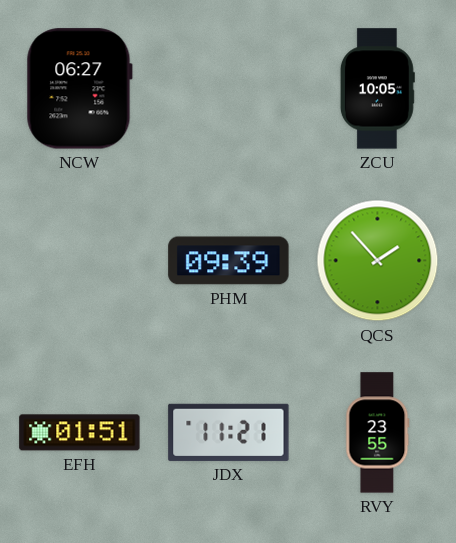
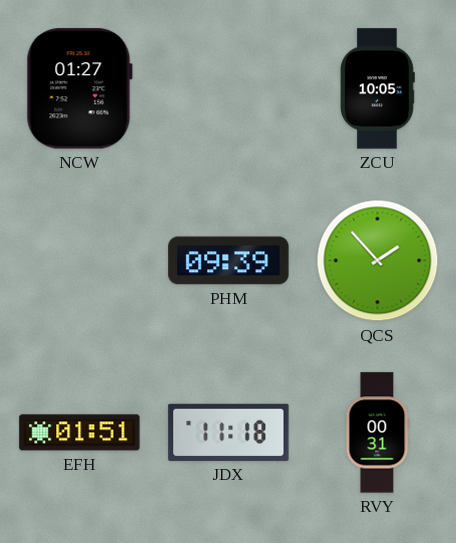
NCW: 06:27 -> 01:27 (79, 89)
JDX: 11:21 -> 11:18 (229, 432)
RVY: 23:55 -> 00:31 (378, 433)
